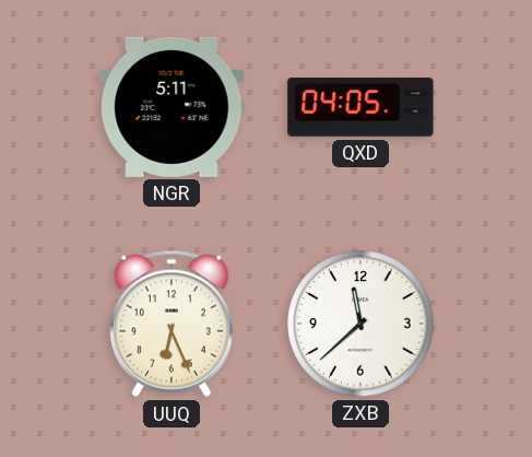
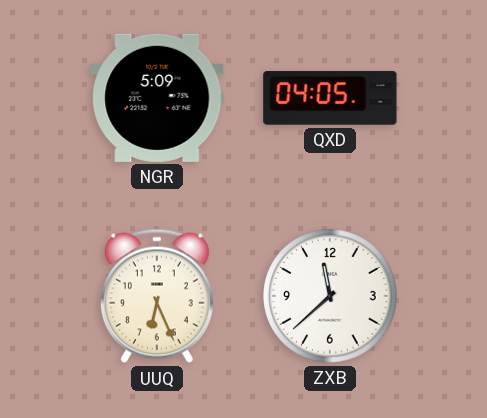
NGR: 5:11 -> 5:09 (157, 98)
